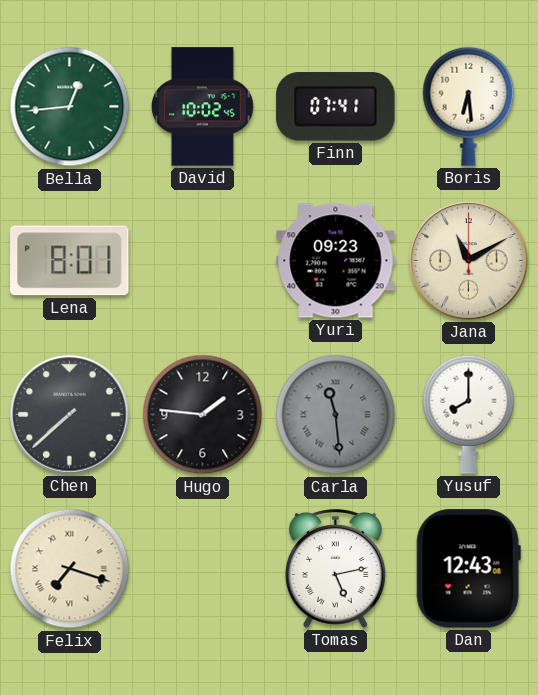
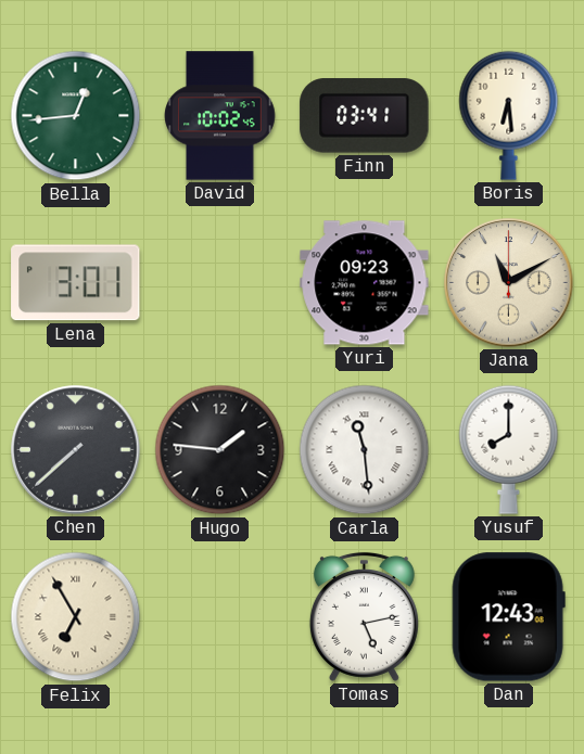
Finn: 07:41 -> 03:41 (365, 116)
Lena: 8:01 -> 3:01 (76, 283)
Carla dial: grey -> white (365, 450)
Felix: 7:18 -> 6:55 (76, 617)
